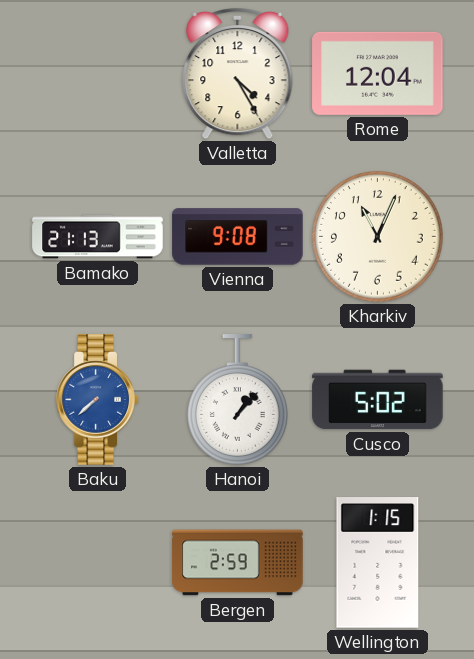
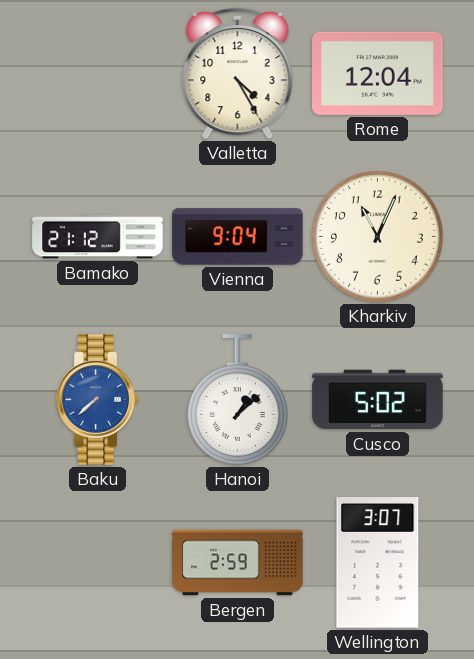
Bamako: 21:13 -> 21:12 (98, 237)
Vienna: 9:08 -> 9:04 (238, 237)
Hanoi: 1:07 -> 1:08 (237, 400)
Wellington: 1:15 -> 3:07 (378, 563)
